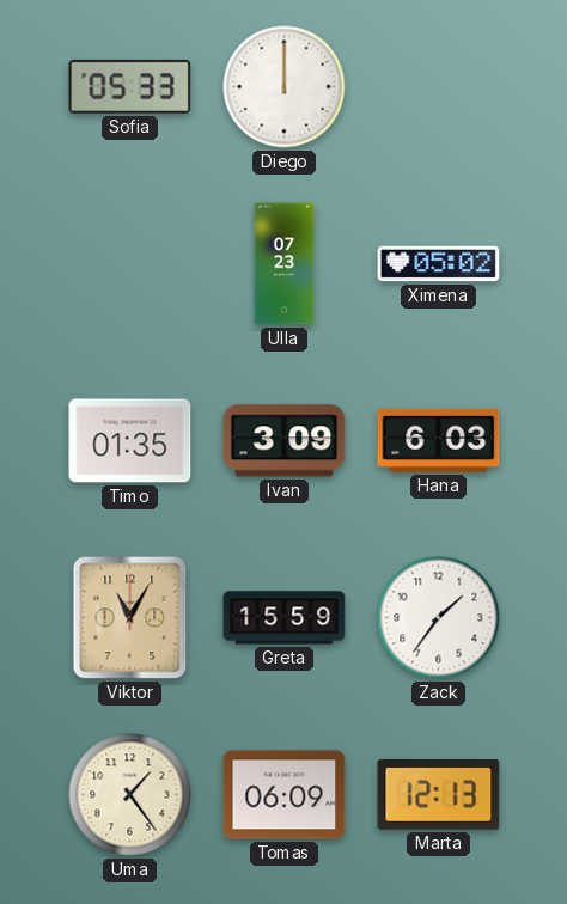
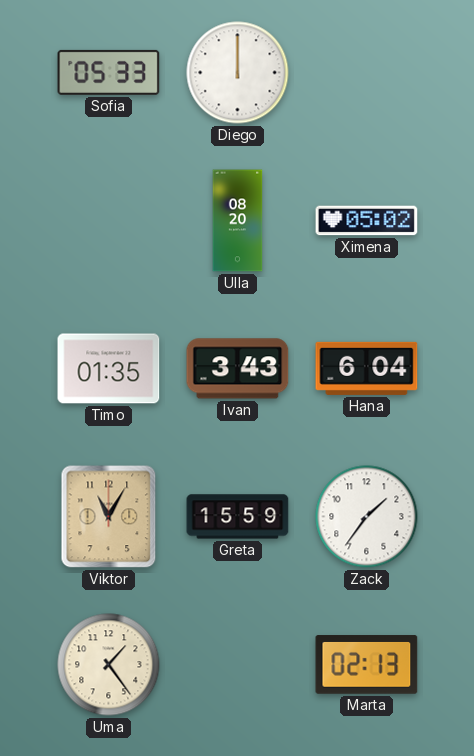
Ulla: 07:23 -> 08:20 (238, 221)
Ivan: 3:09 -> 3:43 (238, 369)
Hana: 6:03 -> 6:04 (367, 368)
Tomas: 06:09 -> none (285, 795)
Marta: 12:13 -> 02:13 (367, 665)
